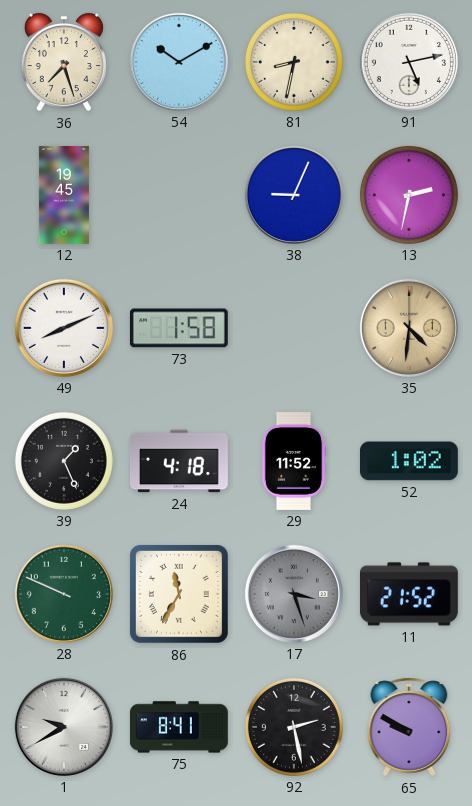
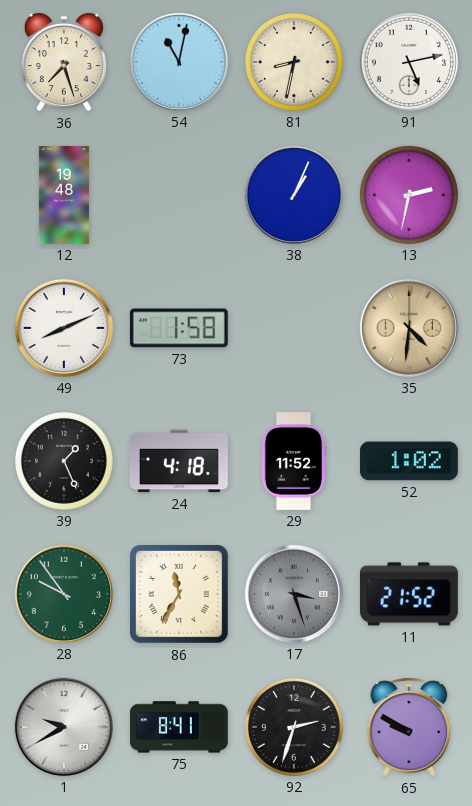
54: 10:10 -> 11:02 (179, 62)
12: 19:45 -> 19:48 (64, 196)
38: 9:04 -> 1:04 (294, 195)
28: 9:49 -> 9:54 (64, 594)
92: 2:28 -> 2:33 (294, 727)
